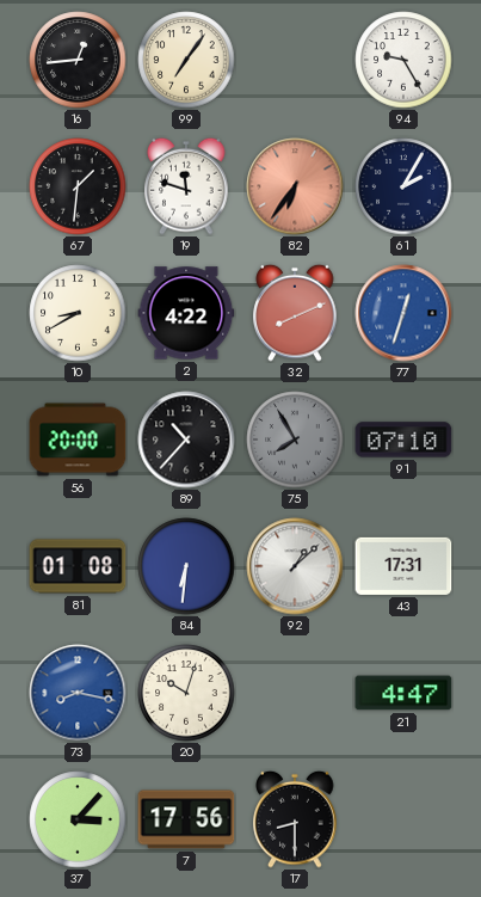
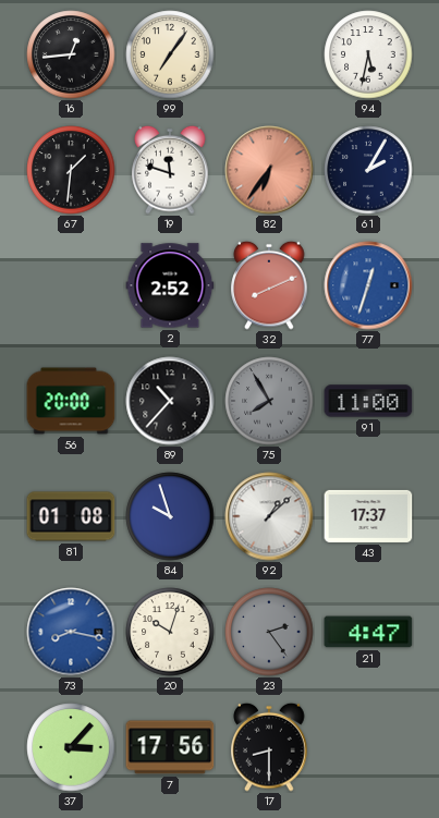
94: 9:25 -> 5:32 (368, 54)
10: 8:40 -> none (78, 313)
2: 4:22 -> 2:52 (170, 285)
91: 07:10 -> 11:00 (368, 401)
84: 6:31 -> 9:57 (170, 516)
43: 17:31 -> 17:37 (368, 516)
23: none -> 2:24 (269, 632)
